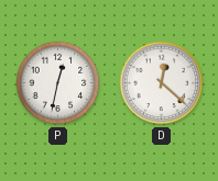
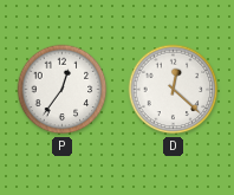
P: 12:32 -> 12:36 (63, 90)
